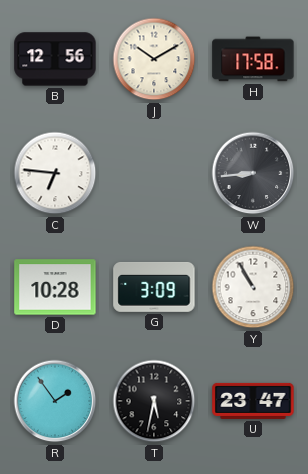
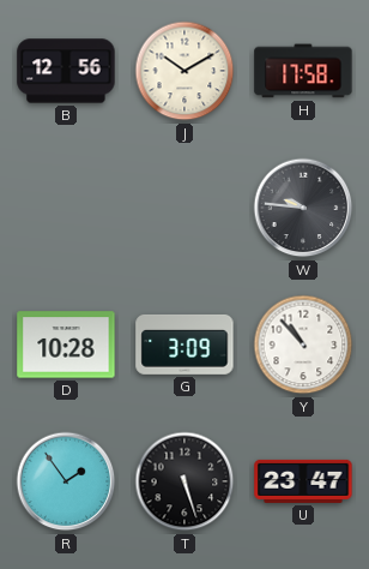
C: 6:46 -> none (55, 173)
W: 8:44 -> 9:46 (303, 208)
Y: 10:55 -> 10:53 (303, 345)
T: 5:32 -> 5:27 (184, 481)
